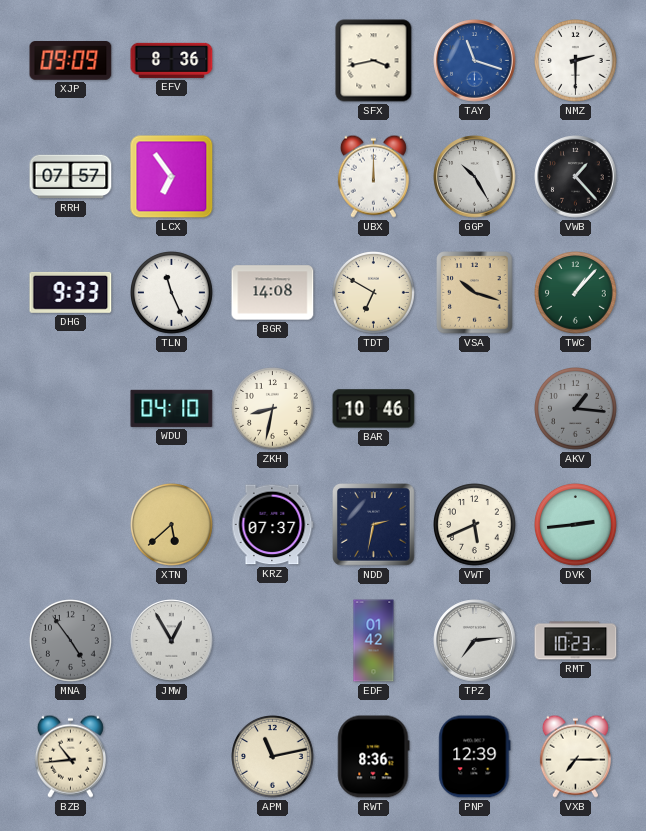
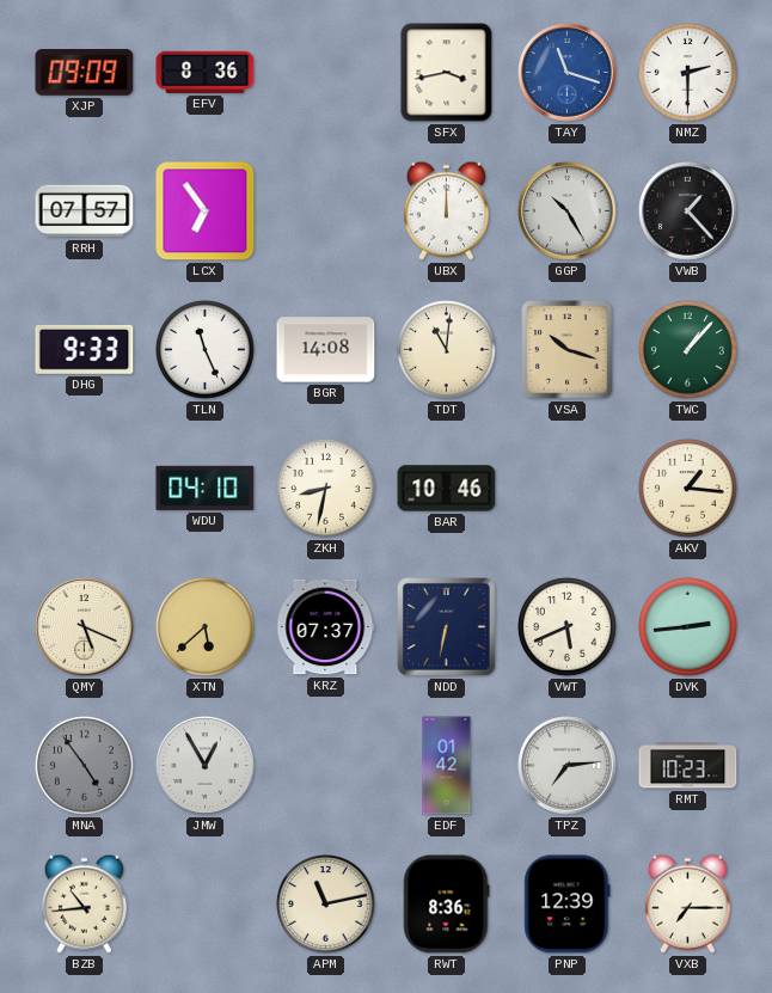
TDT: 6:50 -> 11:01 (447, 350)
AKV dial: grey -> cream (688, 489)
QMY: none -> 5:19 (85, 627)
NDD: 2:32 -> 6:32 (447, 627)
